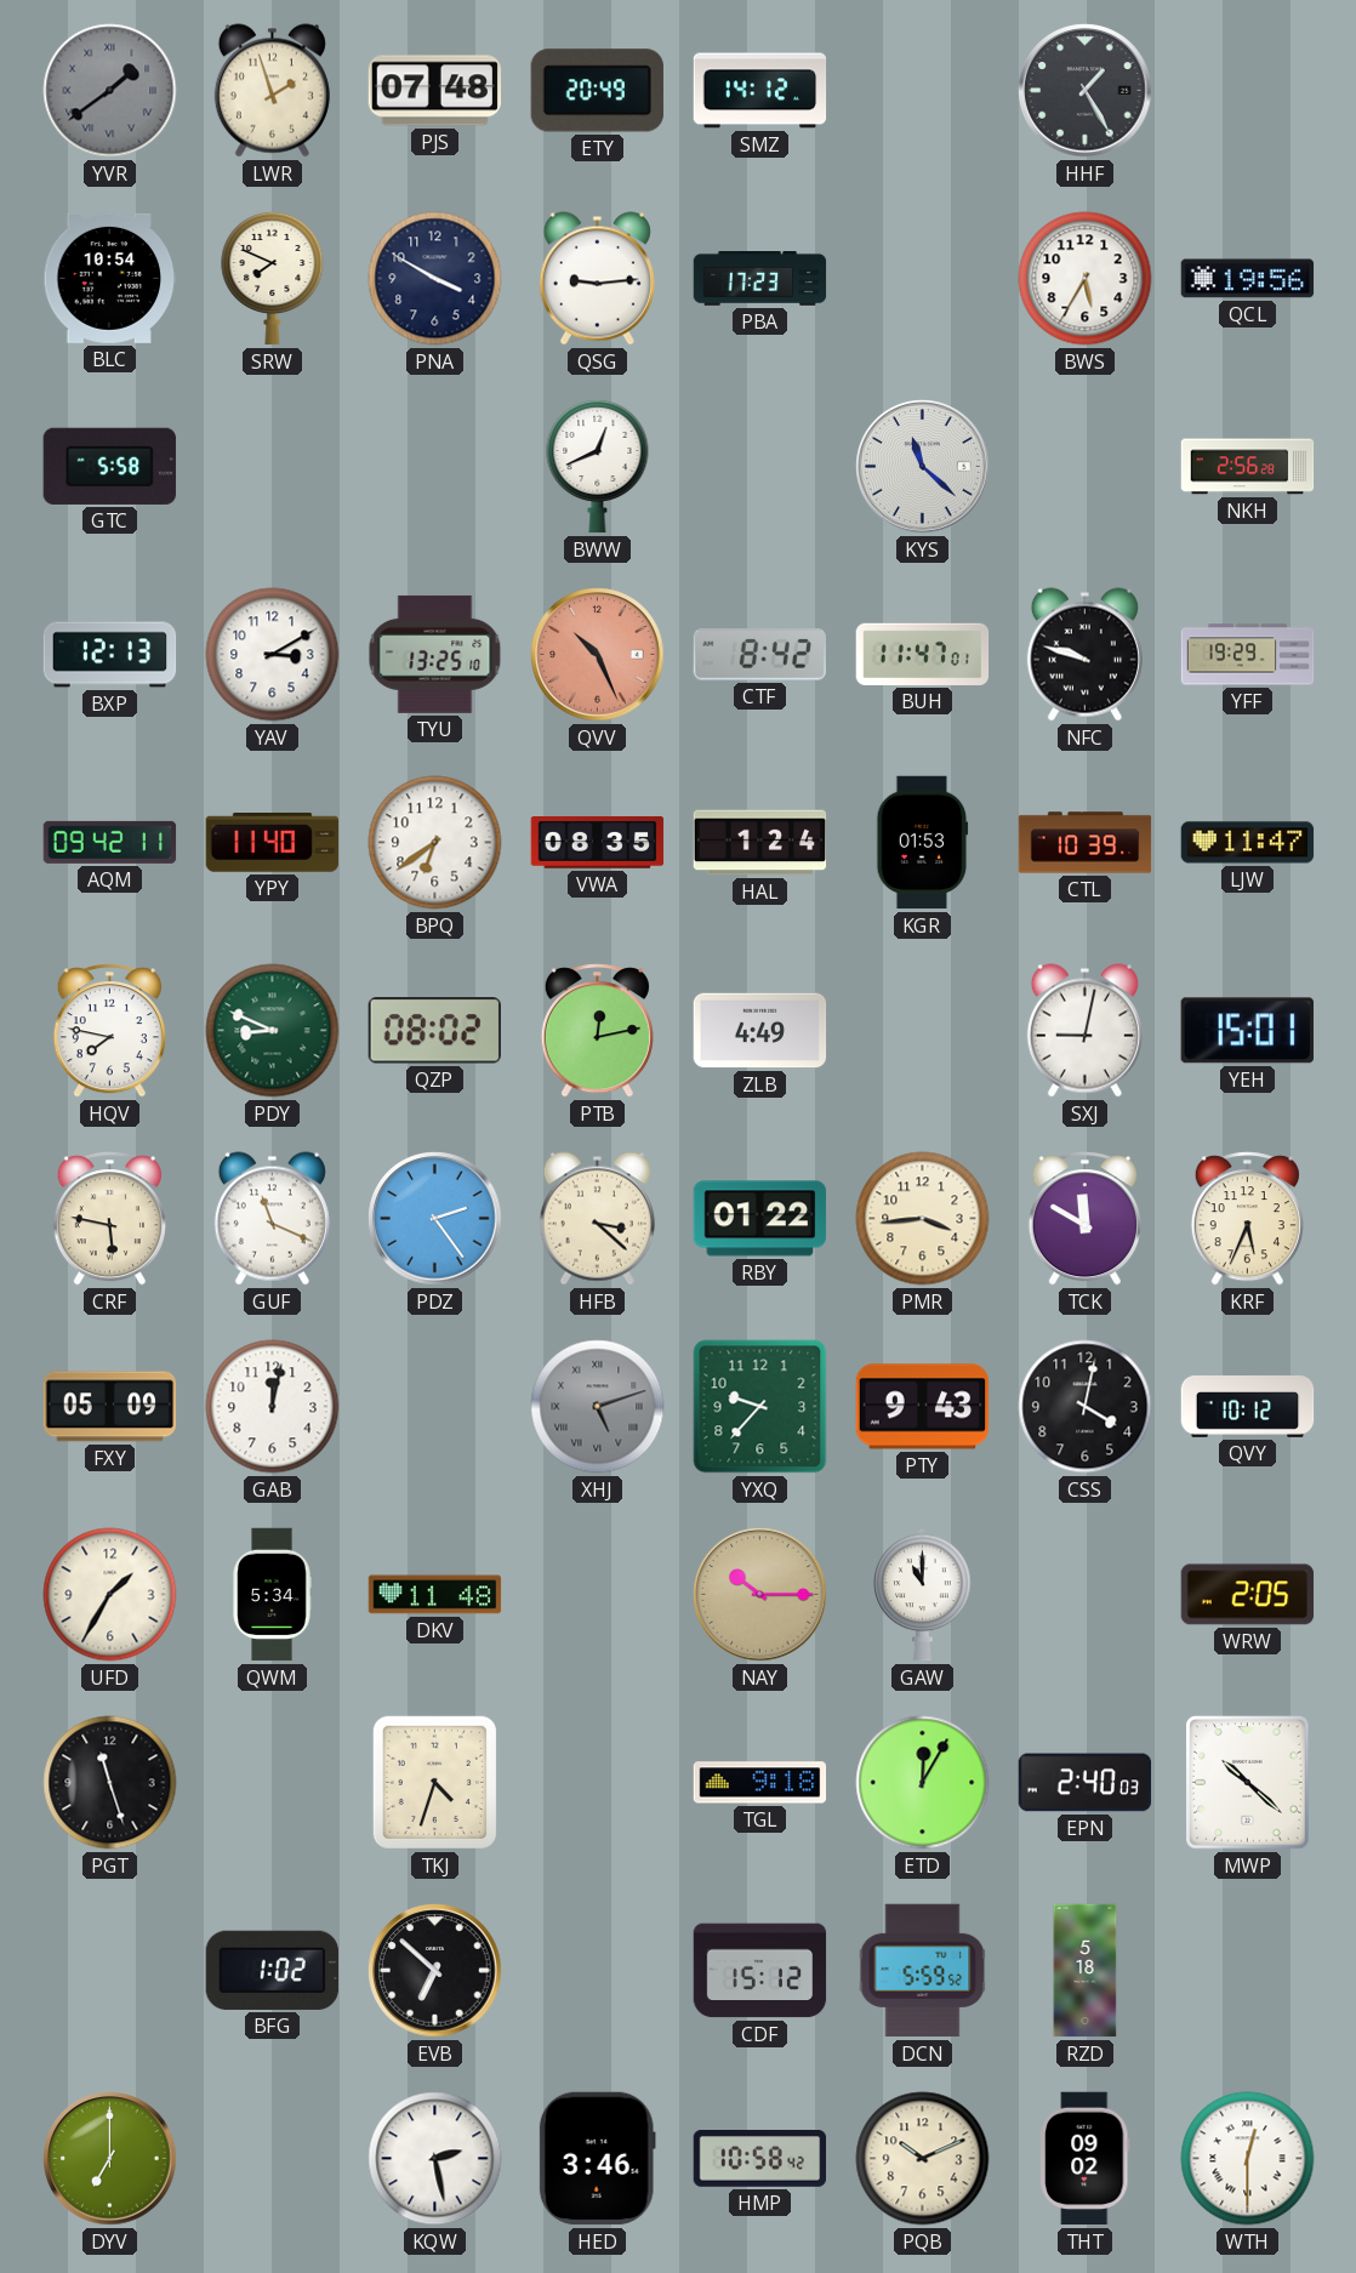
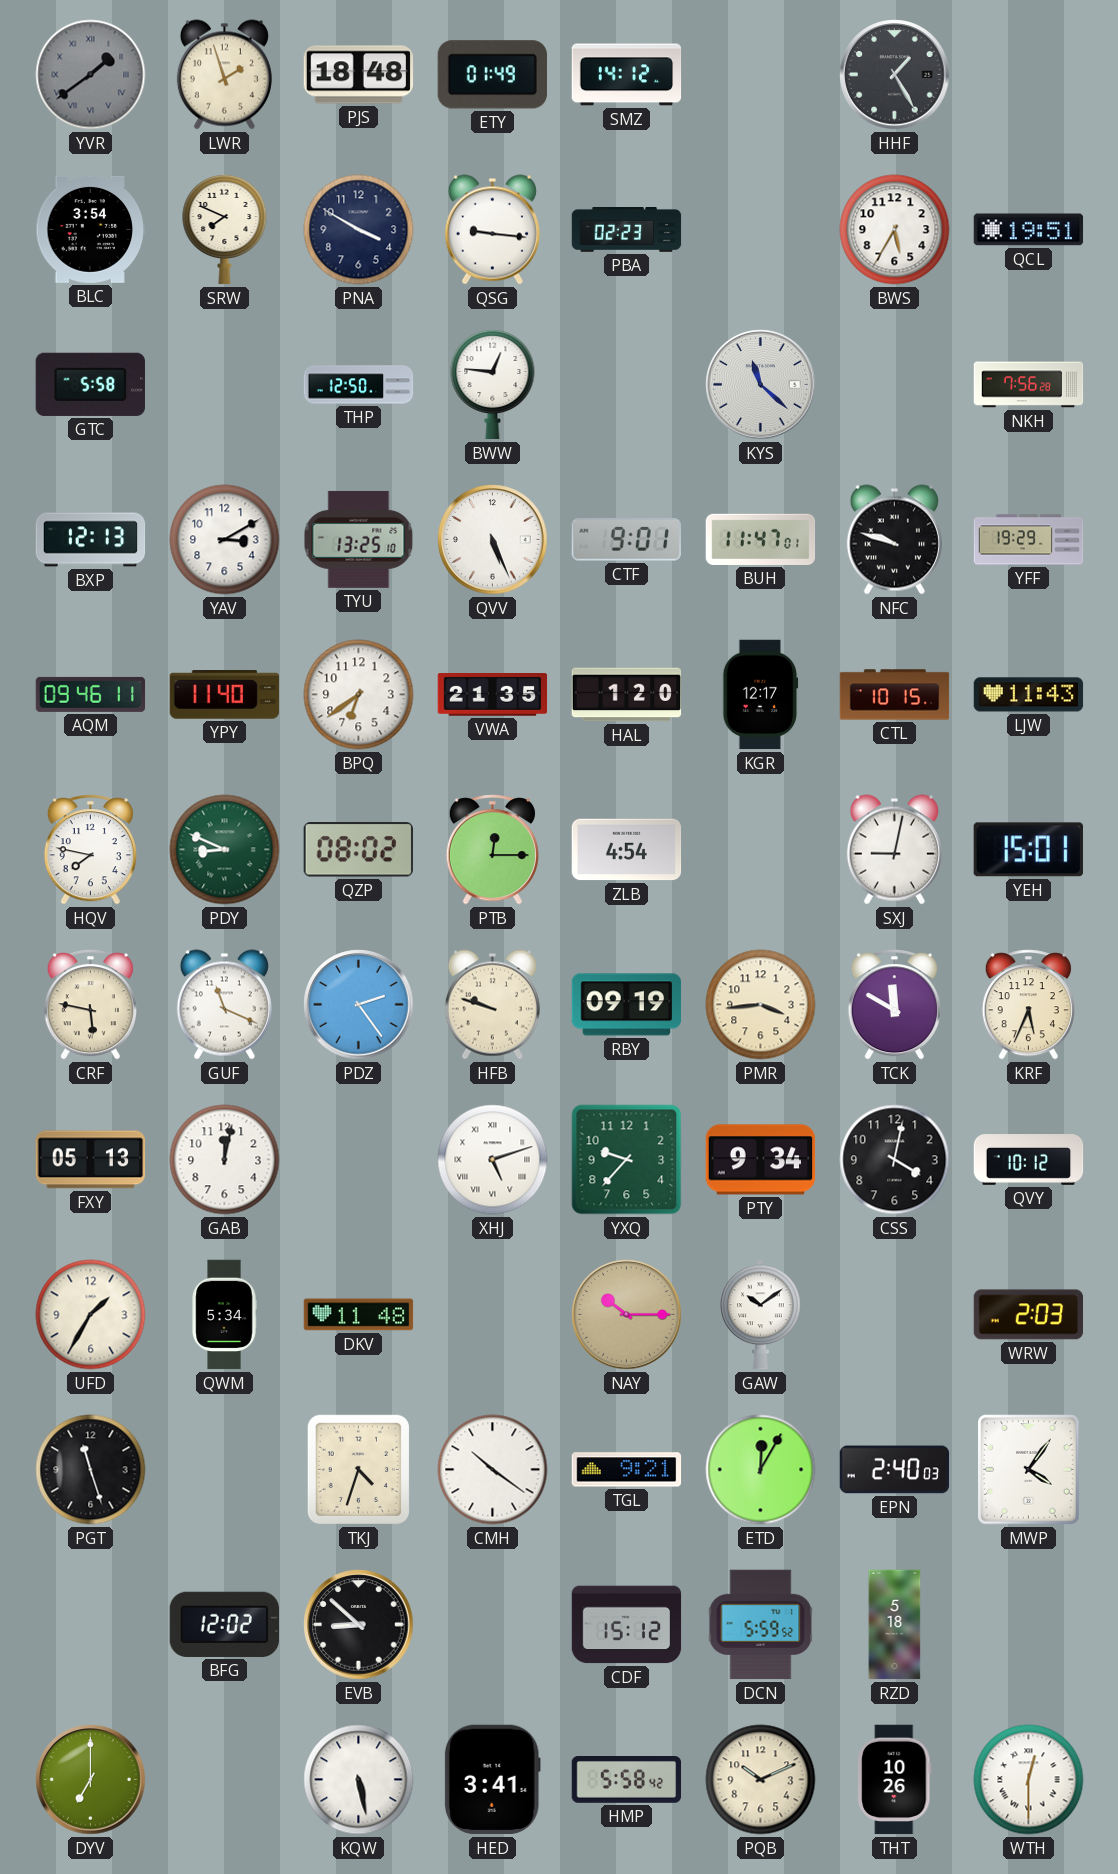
PJS: 07:48 -> 18:48 (359, 75)
ETY: 20:49 -> 01:49 (492, 75)
BLC: 10:54 -> 3:54 (91, 229)
QSG: 9:14 -> 9:16 (492, 230)
PBA: 17:23 -> 02:23 (627, 230)
QCL: 19:56 -> 19:51 (1029, 230)
THP: none -> 12:50 (359, 385)
BWW: 12:41 -> 12:46 (493, 384)
NKH: 2:56 -> 7:56 (1029, 385)
QVV: 10:26 -> 5:26 (493, 540)
QVV dial: salmon -> white (493, 540)
CTF: 8:42 -> 9:01 (626, 540)
AQM: 09:42 -> 09:46 (91, 694)
VWA: 08:35 -> 21:35 (493, 695)
HAL: 1:24 -> 1:20 (627, 695)
KGR: 01:53 -> 12:17 (761, 695)
CTL: 10:39 -> 10:15 (895, 695)
LJW: 11:47 -> 11:43 (1029, 695)
PTB: 12:13 -> 12:15 (492, 850)
ZLB: 4:49 -> 4:54 (627, 850)
HFB: 3:22 -> 9:48 (492, 1005)
RBY: 01:22 -> 09:19 (627, 1005)
FXY: 05:09 -> 05:13 (91, 1160)
XHJ dial: grey -> white (493, 1160)
PTY: 9:43 -> 9:34 (761, 1160)
GAW: 11:00 -> 10:09 (761, 1315)
WRW: 2:05 -> 2:03 (1029, 1315)
CMH: none -> 10:21 (493, 1470)
TGL: 9:18 -> 9:21 (627, 1470)
MWP: 10:22 -> 4:06 (1029, 1470)
BFG: 1:02 -> 12:02 (224, 1624)
EVB: 6:52 -> 8:52 (359, 1625)
KQW: 2:28 -> 5:28 (359, 1780)
HED: 3:46 -> 3:41 (492, 1780)
HMP: 10:58 -> 5:58 (627, 1780)
THT: 09:02 -> 10:26 (895, 1780)
